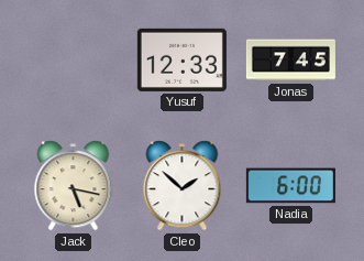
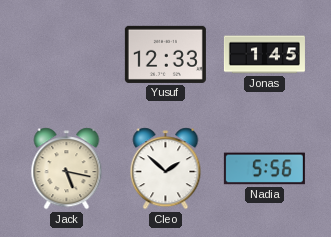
Jonas: 7:45 -> 1:45 (264, 55)
Nadia: 6:00 -> 5:56 (264, 169)
